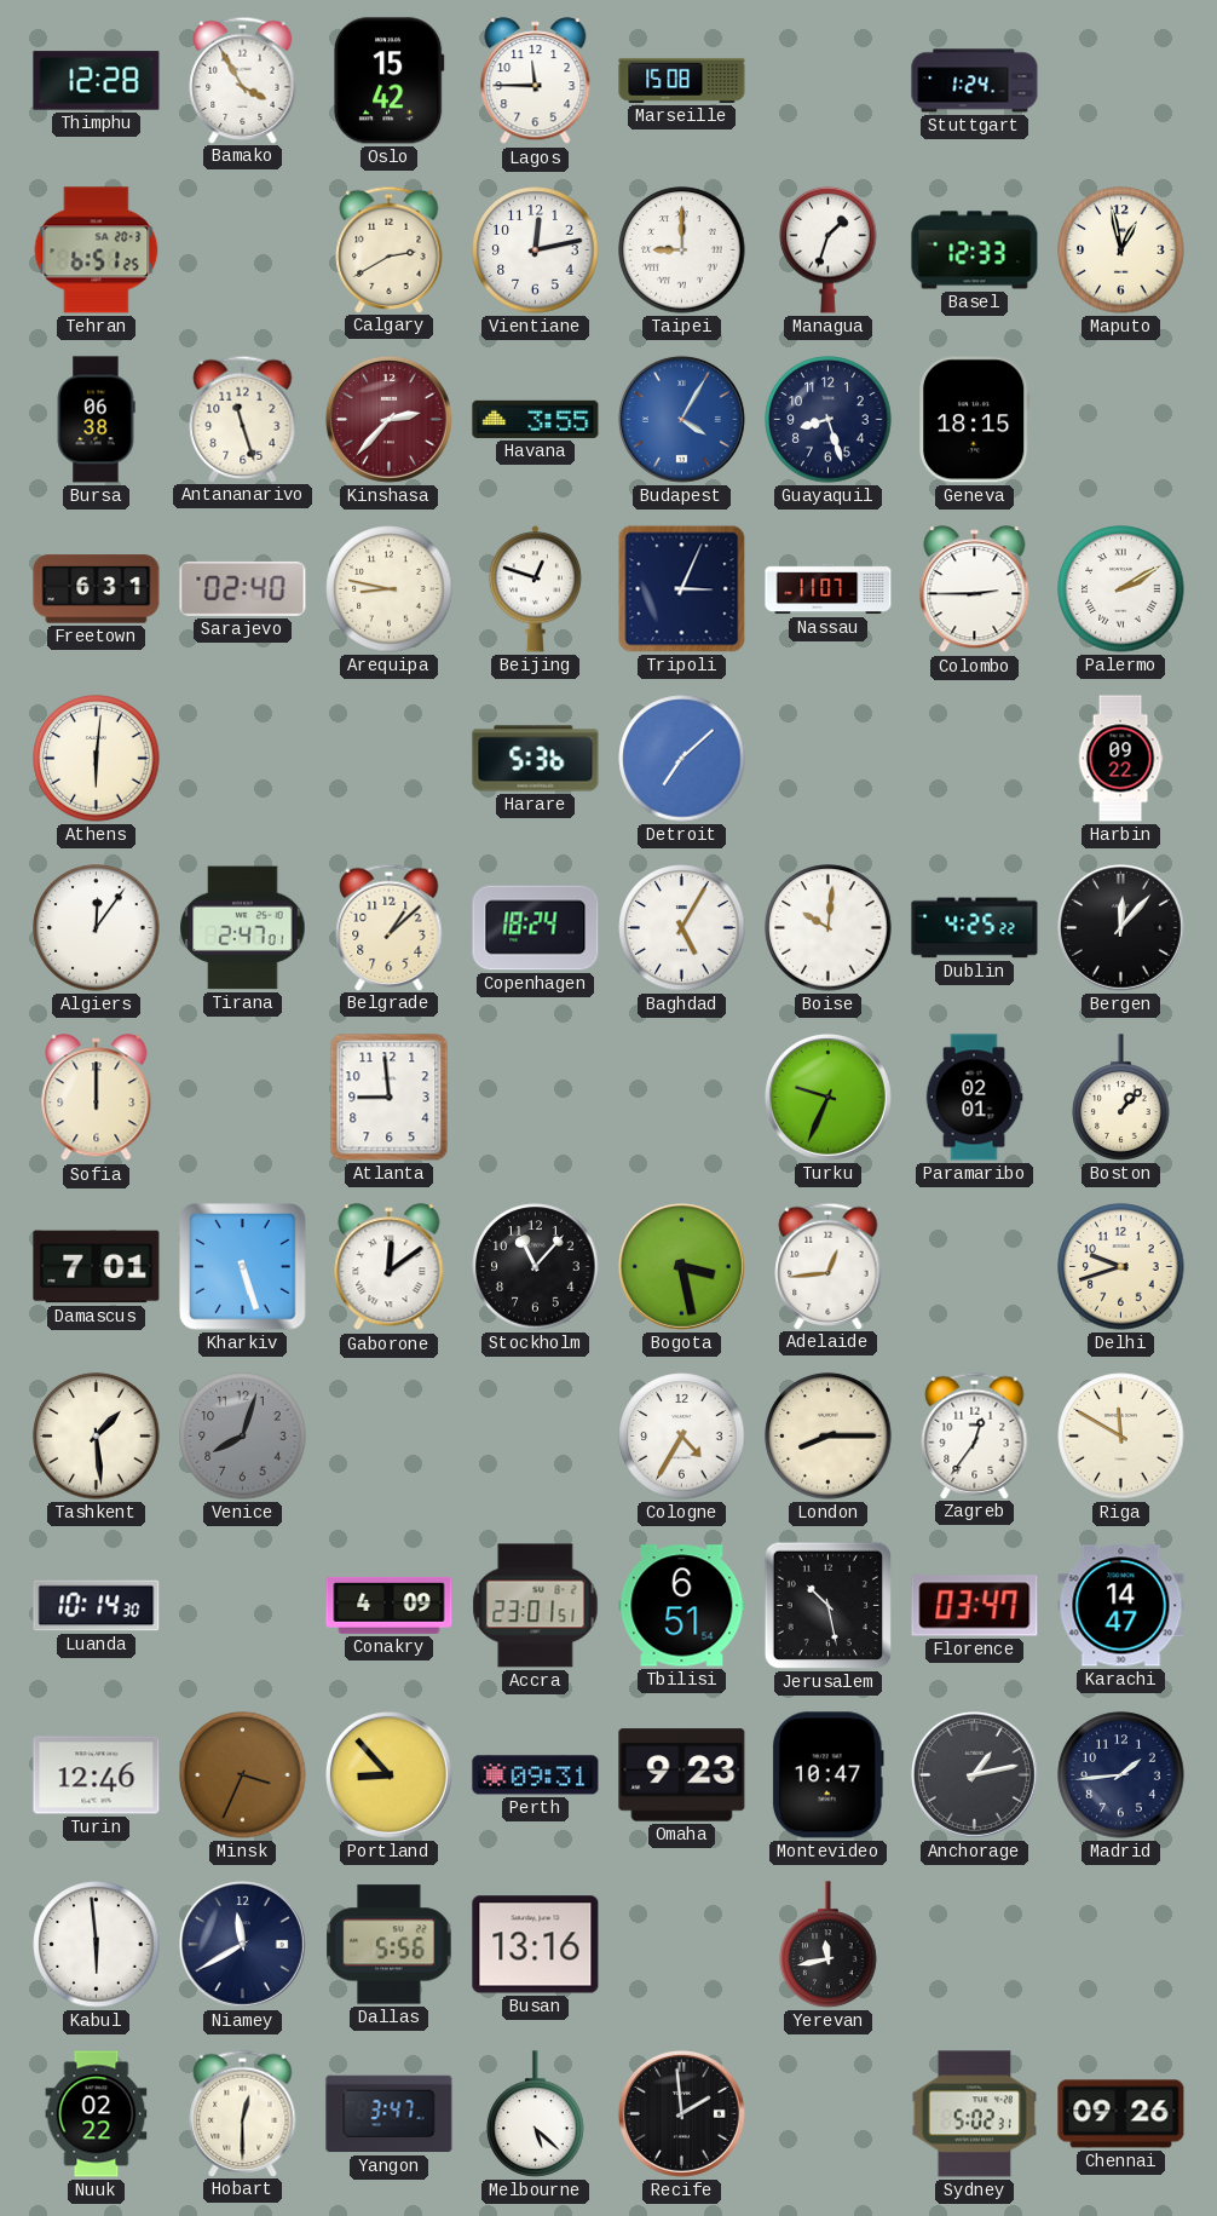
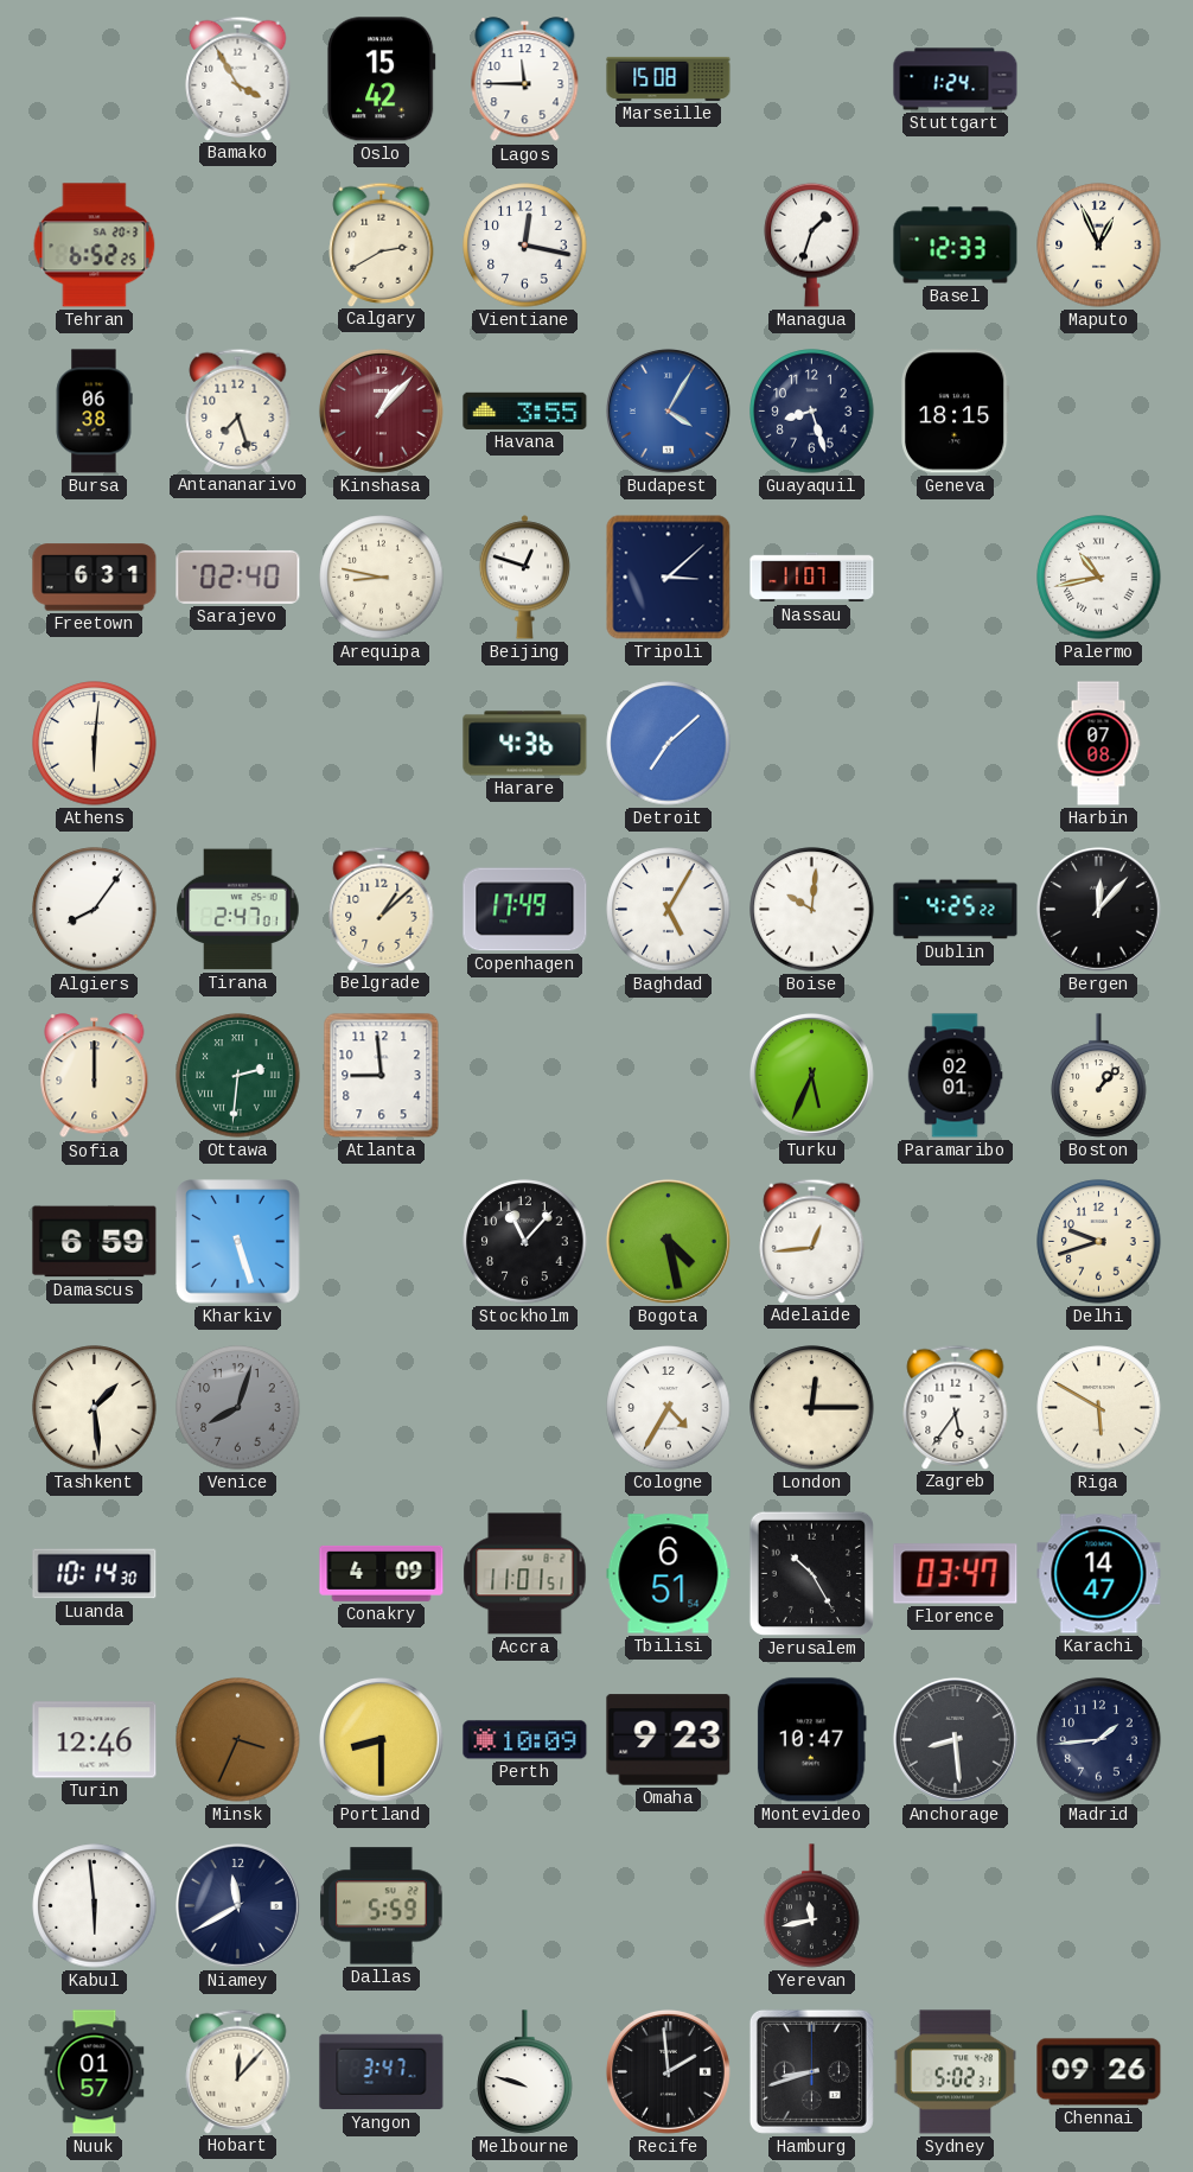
Thimphu: 12:28 -> none (97, 81)
Tehran: 6:51 -> 6:52 (95, 246)
Vientiane: 12:13 -> 12:17 (525, 246)
Taipei: 9:00 -> none (682, 251)
Maputo: 12:58 -> 12:56 (1099, 246)
Antananarivo: 11:27 -> 7:27 (238, 410)
Kinshasa: 2:37 -> 1:07 (381, 410)
Tripoli: 3:04 -> 3:08 (669, 578)
Colombo: 2:45 -> none (975, 589)
Palermo: 2:10 -> 10:43 (1099, 578)
Harare: 5:36 -> 4:36 (525, 744)
Harbin: 09:22 -> 07:08 (1098, 744)
Algiers: 12:06 -> 8:06 (95, 910)
Copenhagen: 18:24 -> 17:49 (525, 910)
Ottawa: none -> 2:31 (238, 1076)
Turku: 9:34 -> 5:34 (811, 1075)
Damascus: 7:01 -> 6:59 (95, 1242)
Gaborone: 12:09 -> none (390, 1267)
Bogota: 3:28 -> 4:28 (668, 1241)
London: 8:15 -> 12:15 (812, 1408)
Zagreb: 12:36 -> 5:36 (956, 1407)
Riga: 11:50 -> 5:50 (1099, 1408)
Accra: 23:01 -> 11:01 (525, 1574)
Jerusalem: 10:28 -> 10:25 (811, 1573)
Portland: 8:53 -> 8:30 (381, 1739)
Perth: 09:31 -> 10:09 (525, 1740)
Anchorage: 1:13 -> 8:29 (955, 1739)
Dallas: 5:56 -> 5:59 (382, 1906)
Busan: 13:16 -> none (536, 1945)
Nuuk: 02:22 -> 01:57 (95, 2072)
Hobart: 12:30 -> 12:07 (238, 2071)
Melbourne: 5:22 -> 9:48 (525, 2072)
Hamburg: none -> 8:42 (811, 2071)
